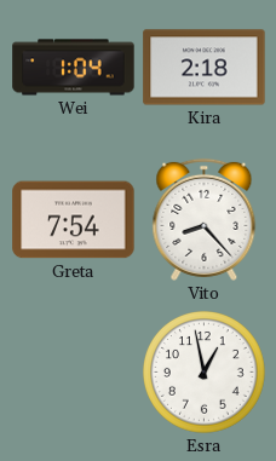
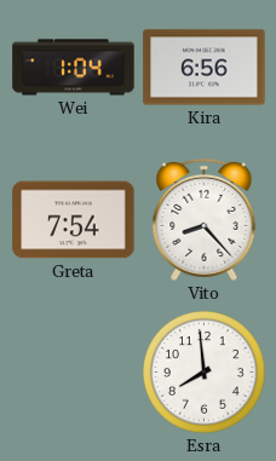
Kira: 2:18 -> 6:56 (205, 68)
Esra: 12:58 -> 7:59 (205, 373)
